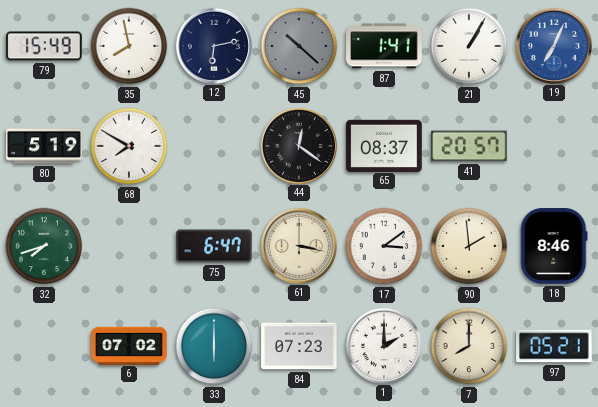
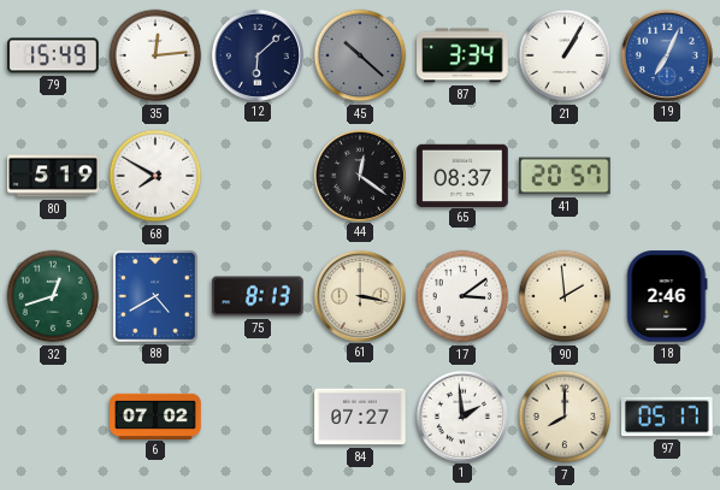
35: 7:58 -> 12:14 (155, 55)
12: 6:13 -> 6:08 (256, 54)
87: 1:41 -> 3:34 (462, 55)
32: 7:42 -> 12:42 (53, 296)
88: none -> 4:40 (155, 296)
75: 6:47 -> 8:13 (258, 296)
18: 8:46 -> 2:46 (667, 296)
33: 6:00 -> none (214, 346)
84: 07:23 -> 07:27 (360, 417)
1: 2:00 -> 1:59 (461, 415)
97: 05:21 -> 05:17 (668, 417)
